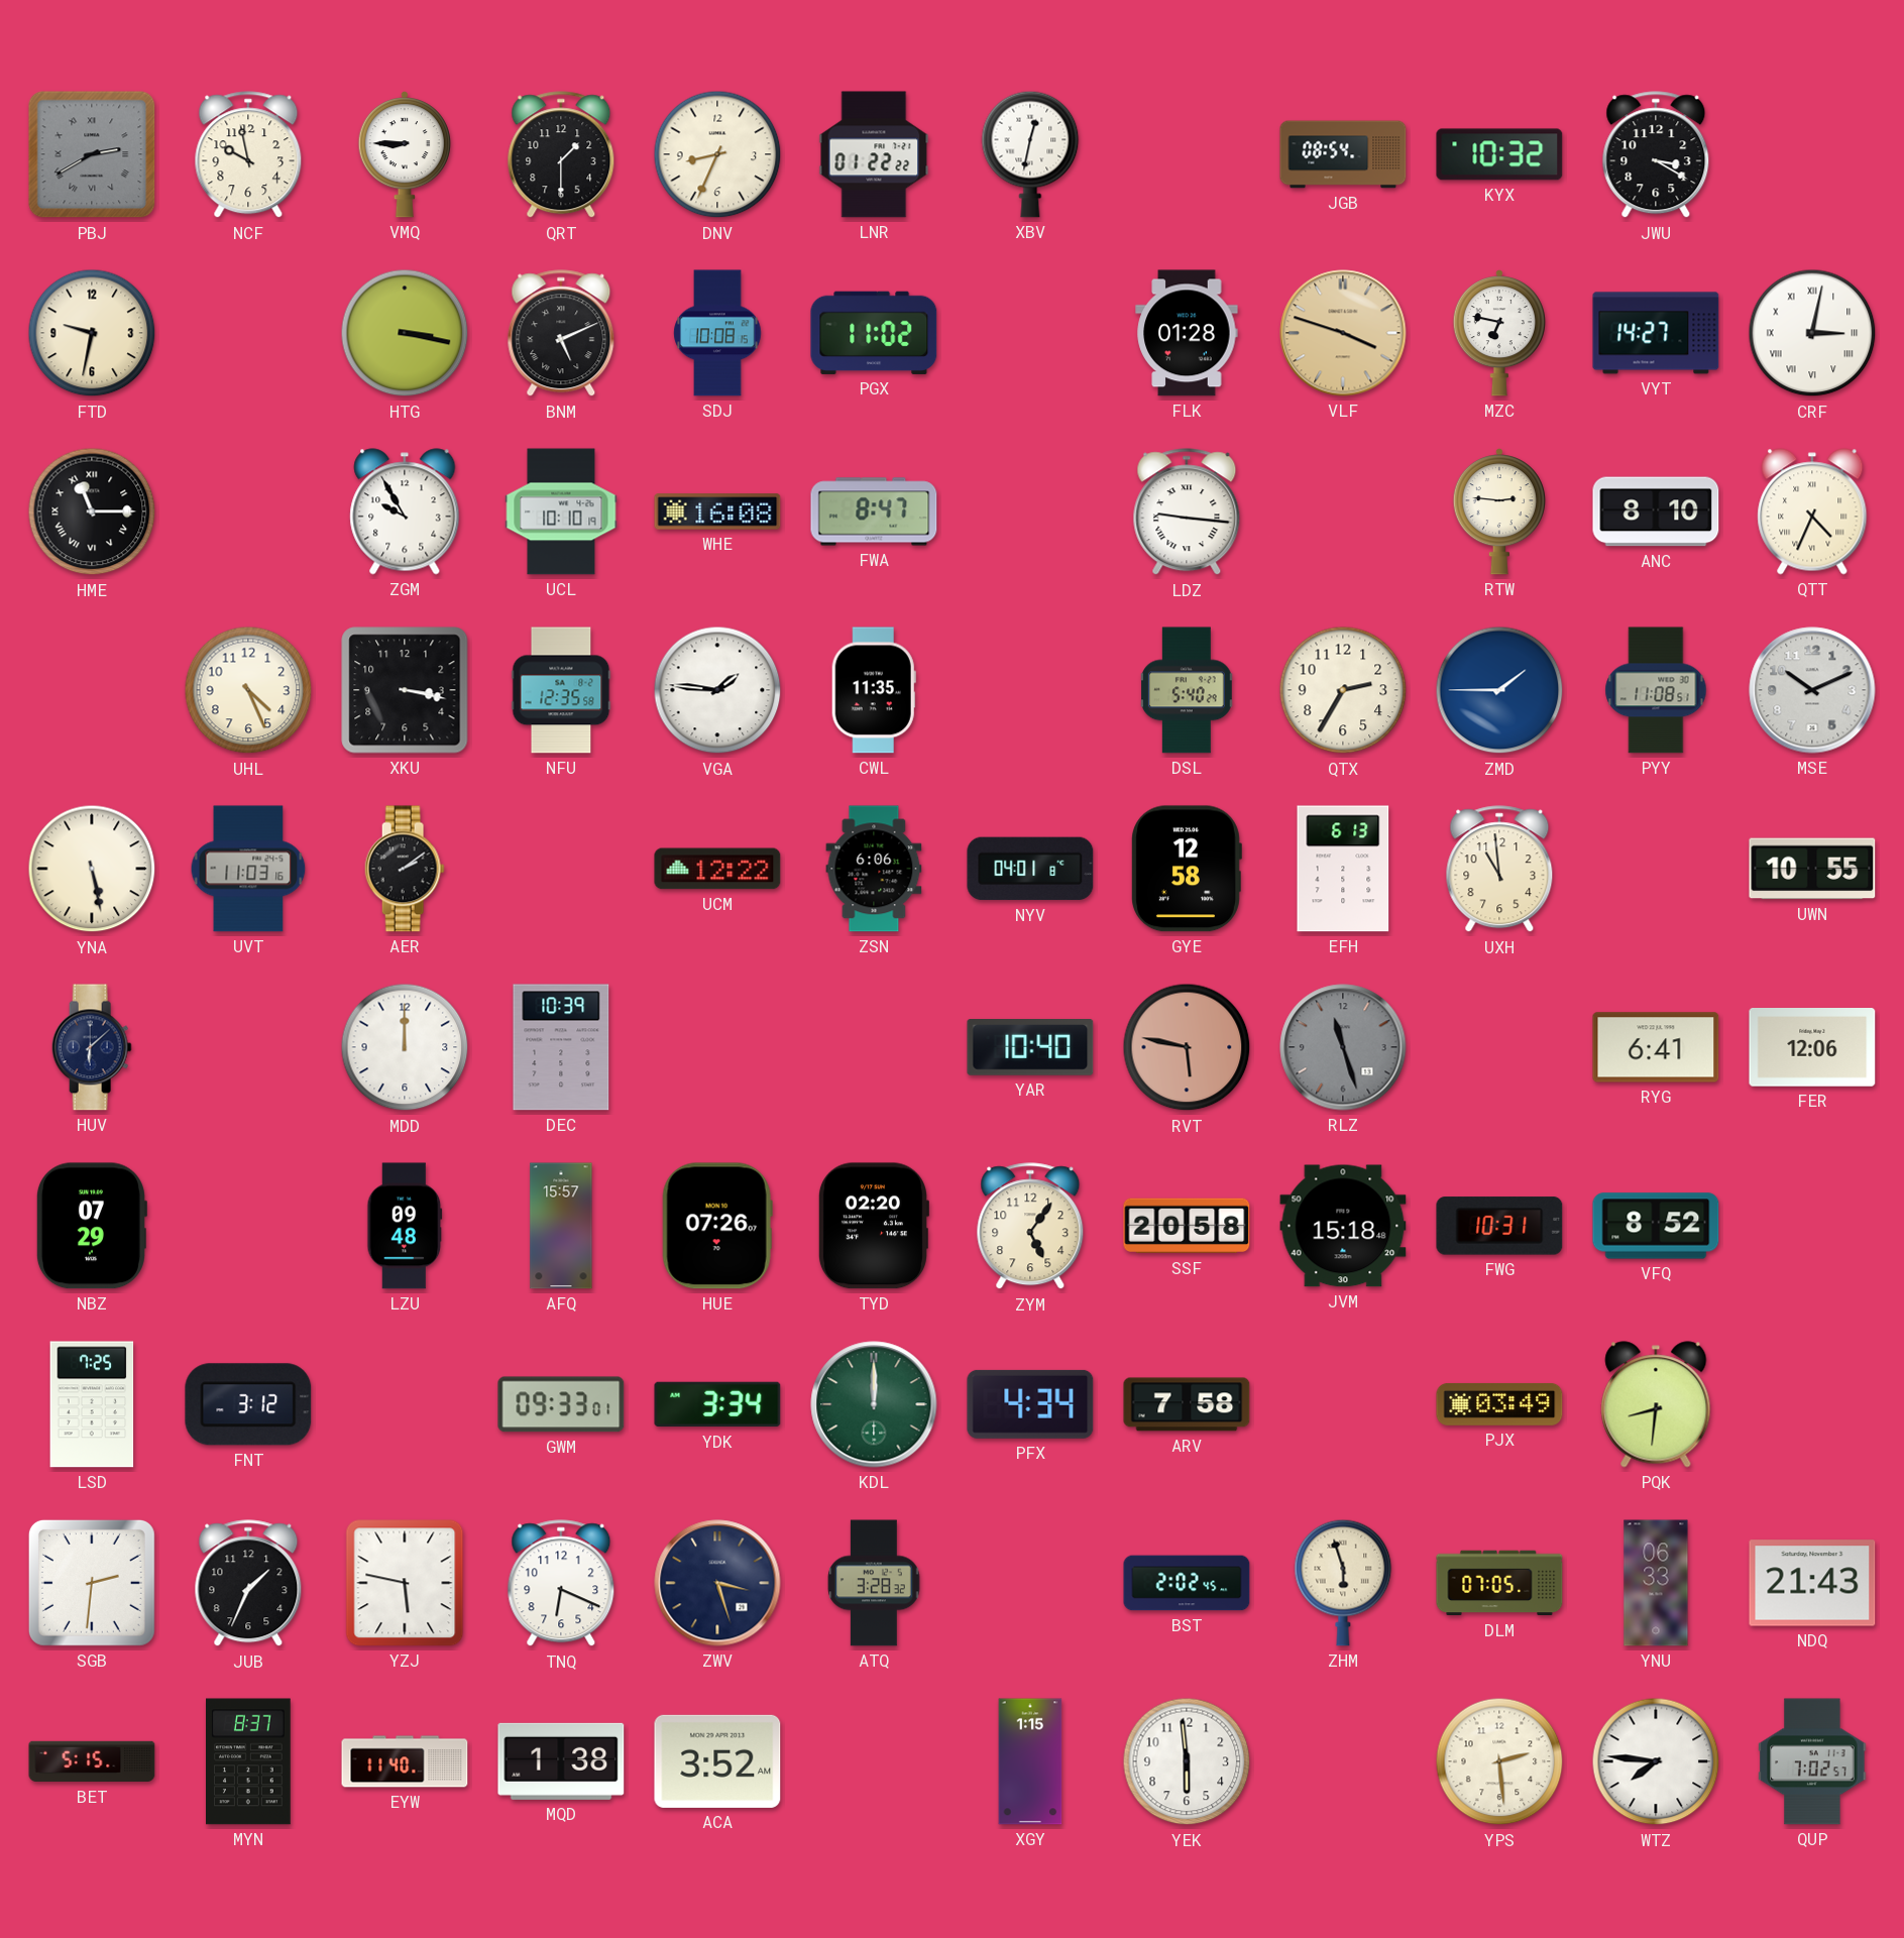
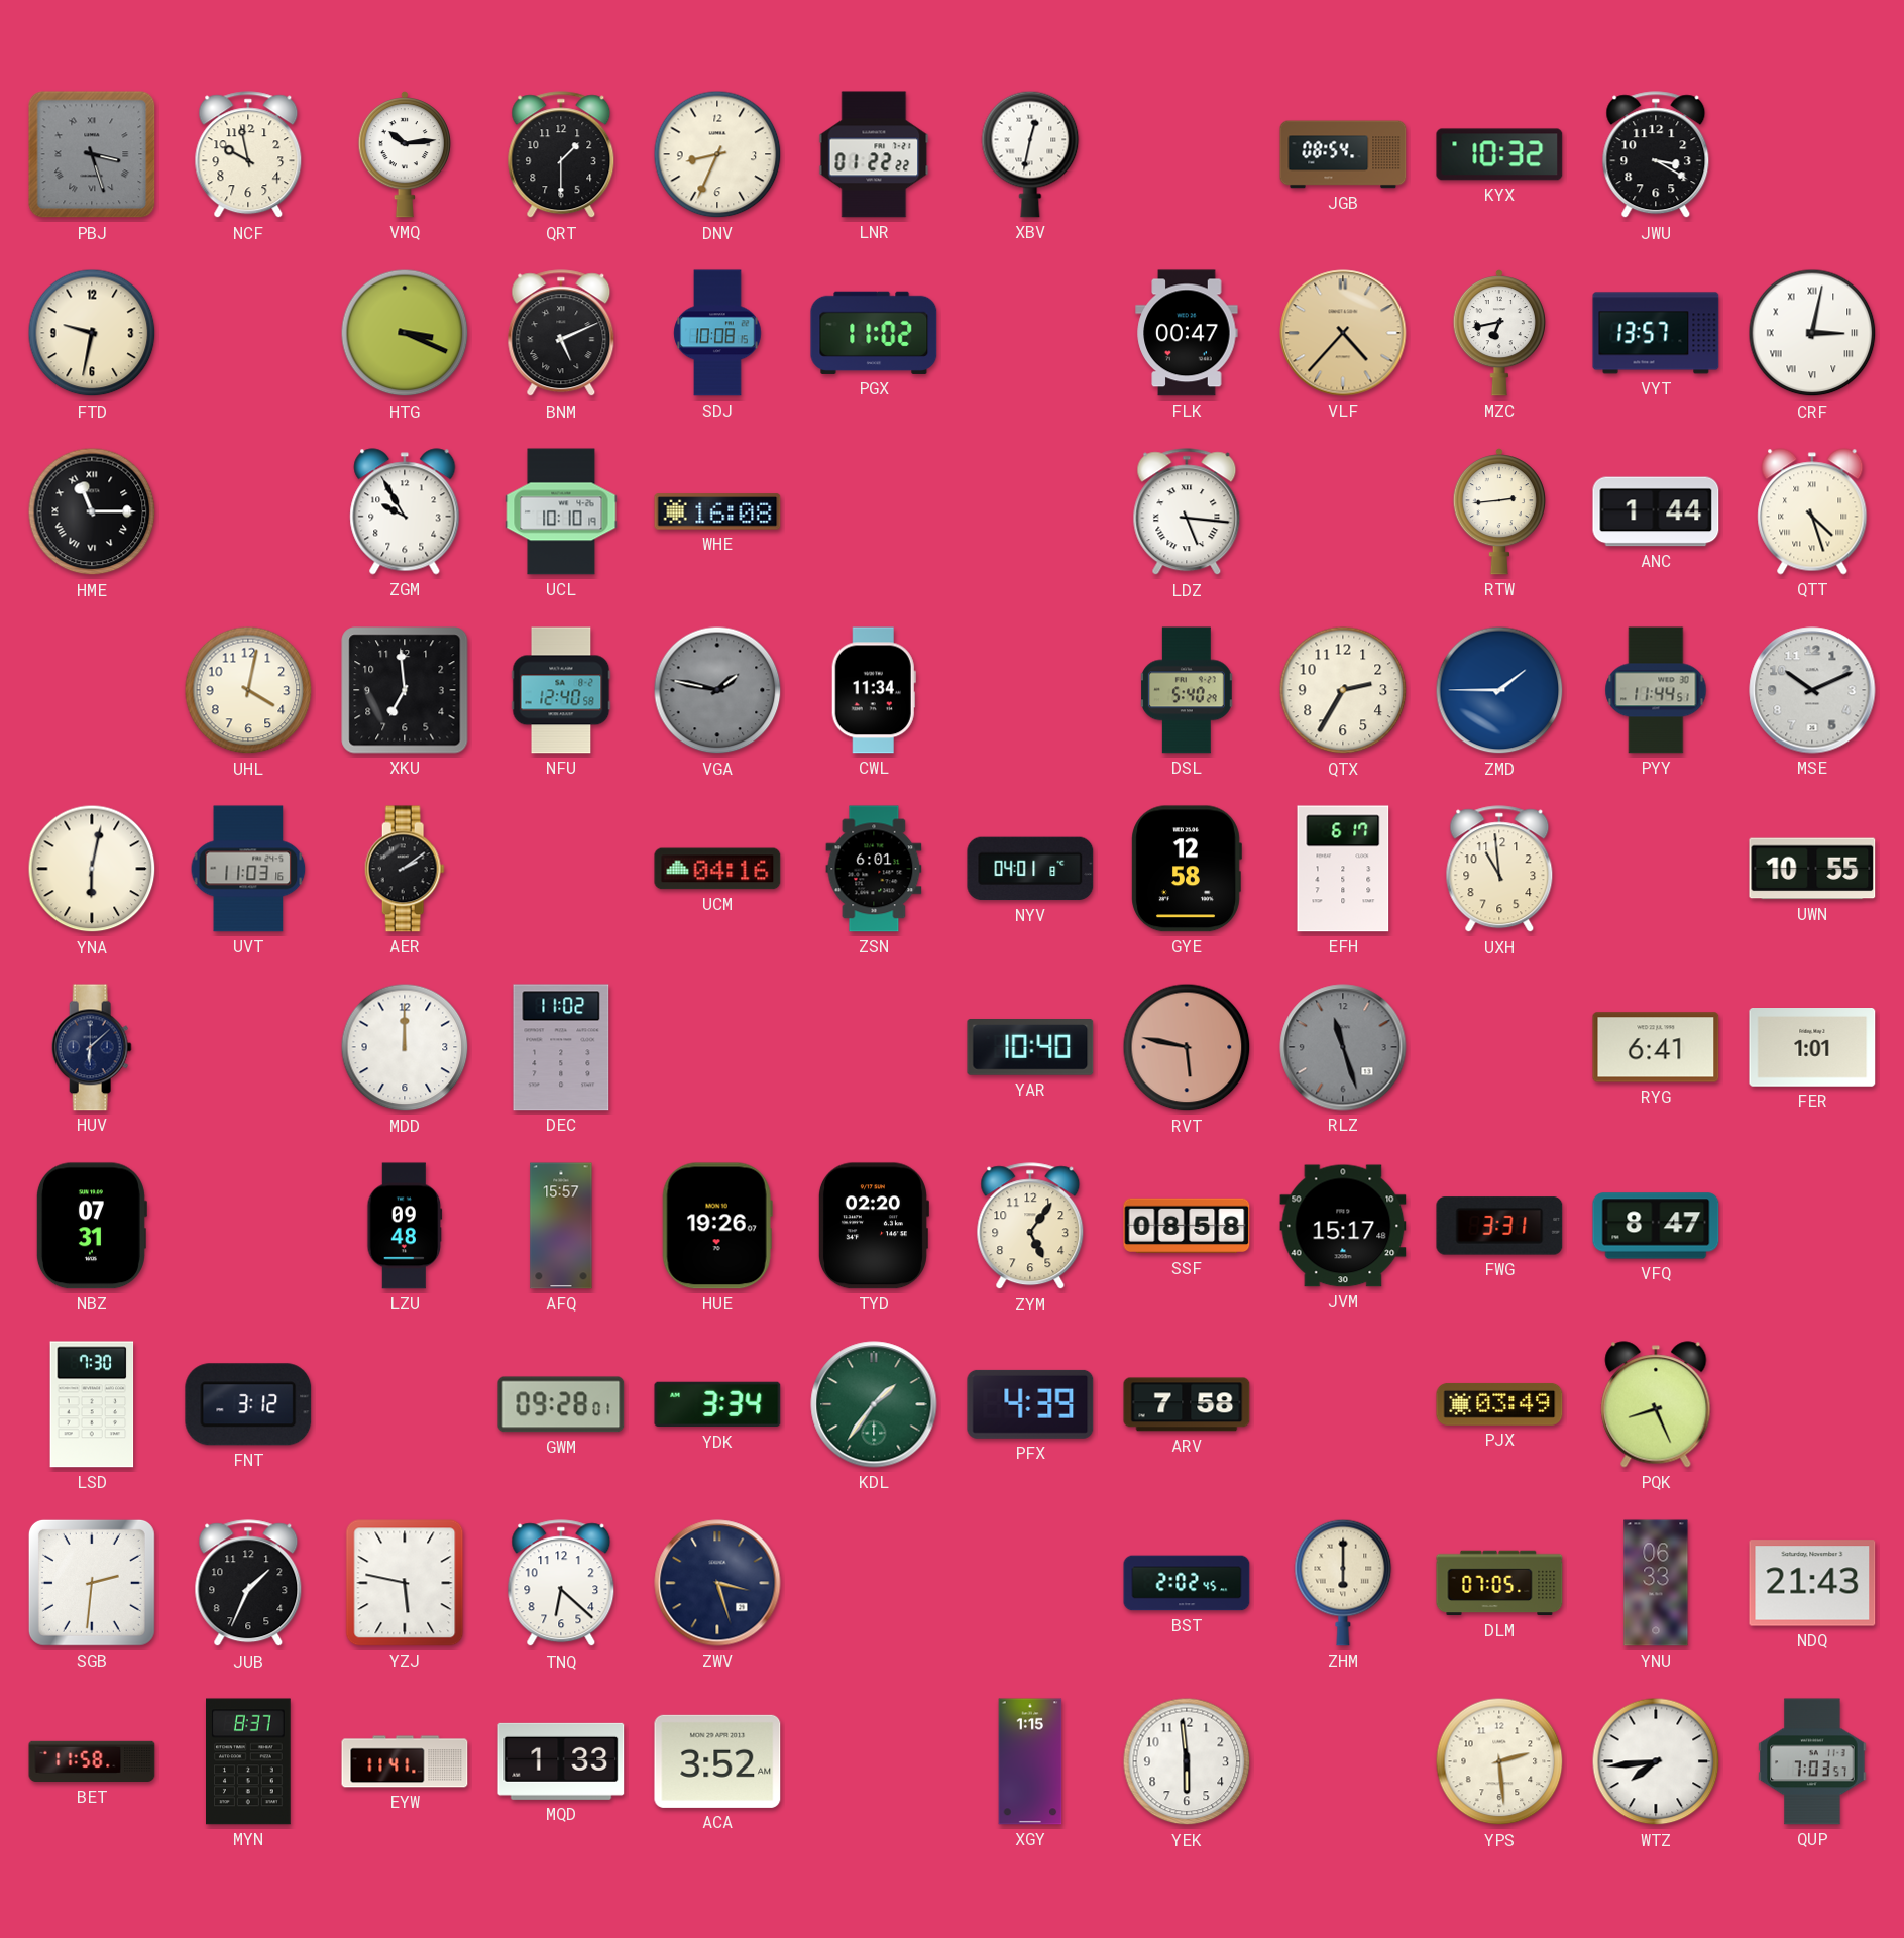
PBJ: 2:40 -> 3:27 (92, 154)
VMQ: 8:45 -> 10:14 (405, 154)
HTG: 3:17 -> 3:19 (405, 333)
FLK: 01:28 -> 00:47 (1187, 333)
VLF: 3:48 -> 4:37 (1343, 333)
MZC: 6:47 -> 6:43 (1499, 333)
VYT: 14:27 -> 13:57 (1656, 333)
FWA: 8:47 -> none (874, 511)
LDZ: 9:16 -> 5:16 (1187, 512)
RTW: 2:46 -> 2:44 (1499, 511)
ANC: 8:10 -> 1:44 (1656, 511)
QTT: 4:34 -> 4:27 (1812, 511)
UHL: 4:26 -> 4:02 (248, 690)
XKU: 3:17 -> 6:59 (405, 690)
NFU: 12:35 -> 12:40 (561, 690)
VGA: 1:46 -> 1:47 (717, 690)
VGA dial: white -> grey (717, 690)
CWL: 11:35 -> 11:34 (874, 690)
PYY: 11:08 -> 11:44 (1656, 690)
YNA: 5:28 -> 6:02 (92, 869)
UCM: 12:22 -> 04:16 (717, 869)
ZSN: 6:06 -> 6:01 (874, 869)
EFH: 6:13 -> 6:17 (1343, 869)
DEC: 10:39 -> 11:02 (561, 1047)
FER: 12:06 -> 1:01 (1812, 1048)
NBZ: 07:29 -> 07:31 (91, 1226)
HUE: 07:26 -> 19:26 (717, 1226)
SSF: 20:58 -> 08:58 (1187, 1226)
JVM: 15:18 -> 15:17 (1343, 1226)
FWG: 10:31 -> 3:31 (1499, 1226)
VFQ: 8:52 -> 8:47 (1656, 1226)
LSD: 7:25 -> 7:30 (92, 1404)
GWM: 09:33 -> 09:28 (561, 1404)
KDL: 12:00 -> 1:36 (874, 1404)
PFX: 4:34 -> 4:39 (1030, 1404)
PQK: 8:31 -> 8:26 (1656, 1404)
TNQ: 6:19 -> 6:22 (561, 1584)
ATQ: 3:28 -> none (874, 1583)
ZHM: 5:57 -> 6:00 (1343, 1583)
BET: 5:15 -> 11:58 (92, 1761)
EYW: 11:40 -> 11:41 (405, 1761)
MQD: 1:38 -> 1:33 (561, 1761)
WTZ: 7:46 -> 7:44 (1656, 1761)
QUP: 7:02 -> 7:03 (1812, 1761)
